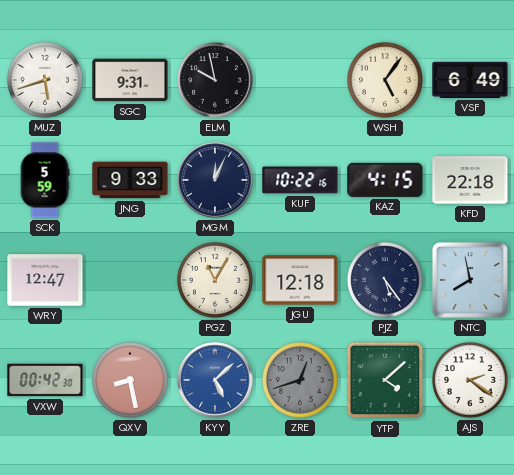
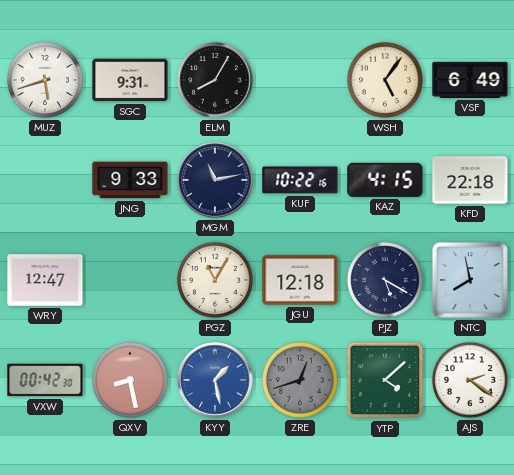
ELM: 9:58 -> 8:05 (215, 80)
SCK: 5:59 -> none (45, 180)
MGM: 12:04 -> 11:13 (215, 180)
PJZ: 5:24 -> 5:20 (385, 280)
KYY: 5:08 -> 1:28 (215, 380)
